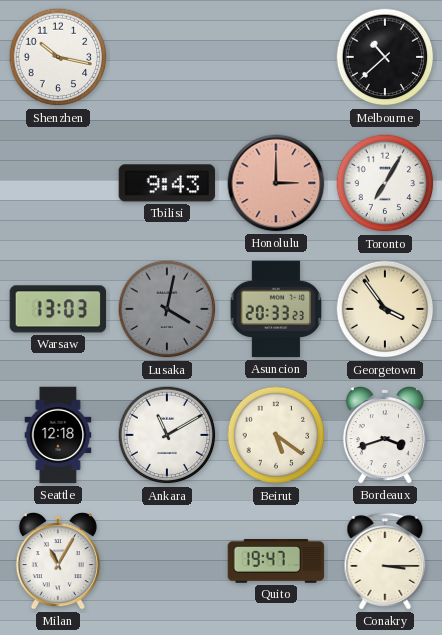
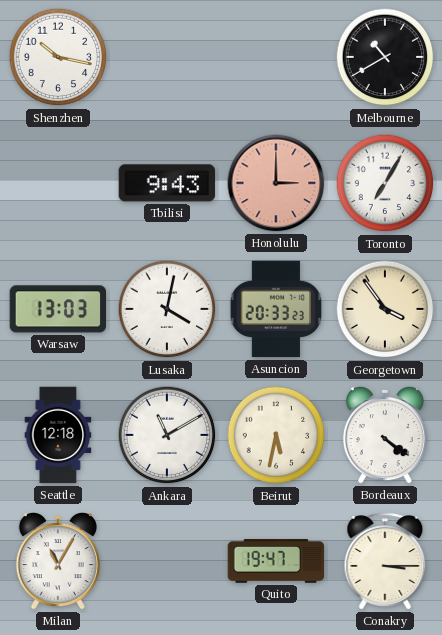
Melbourne: 10:38 -> 10:40 (385, 57)
Lusaka dial: grey -> white (167, 309)
Beirut: 5:21 -> 5:32 (276, 435)
Bordeaux: 3:42 -> 4:21 (385, 436)
